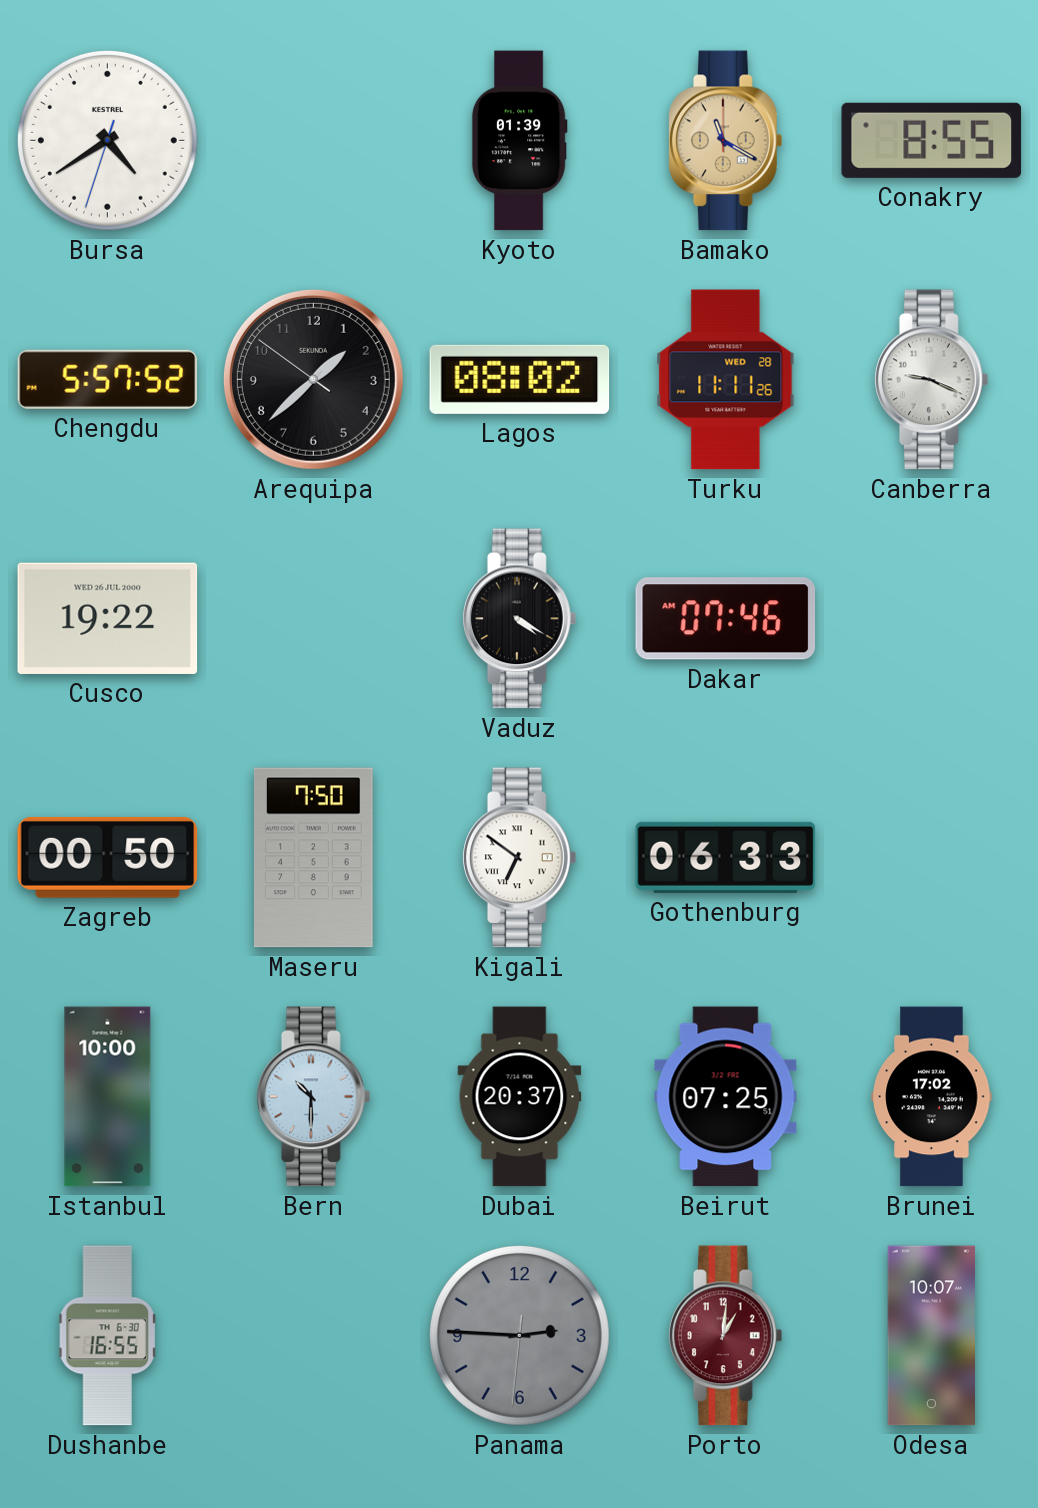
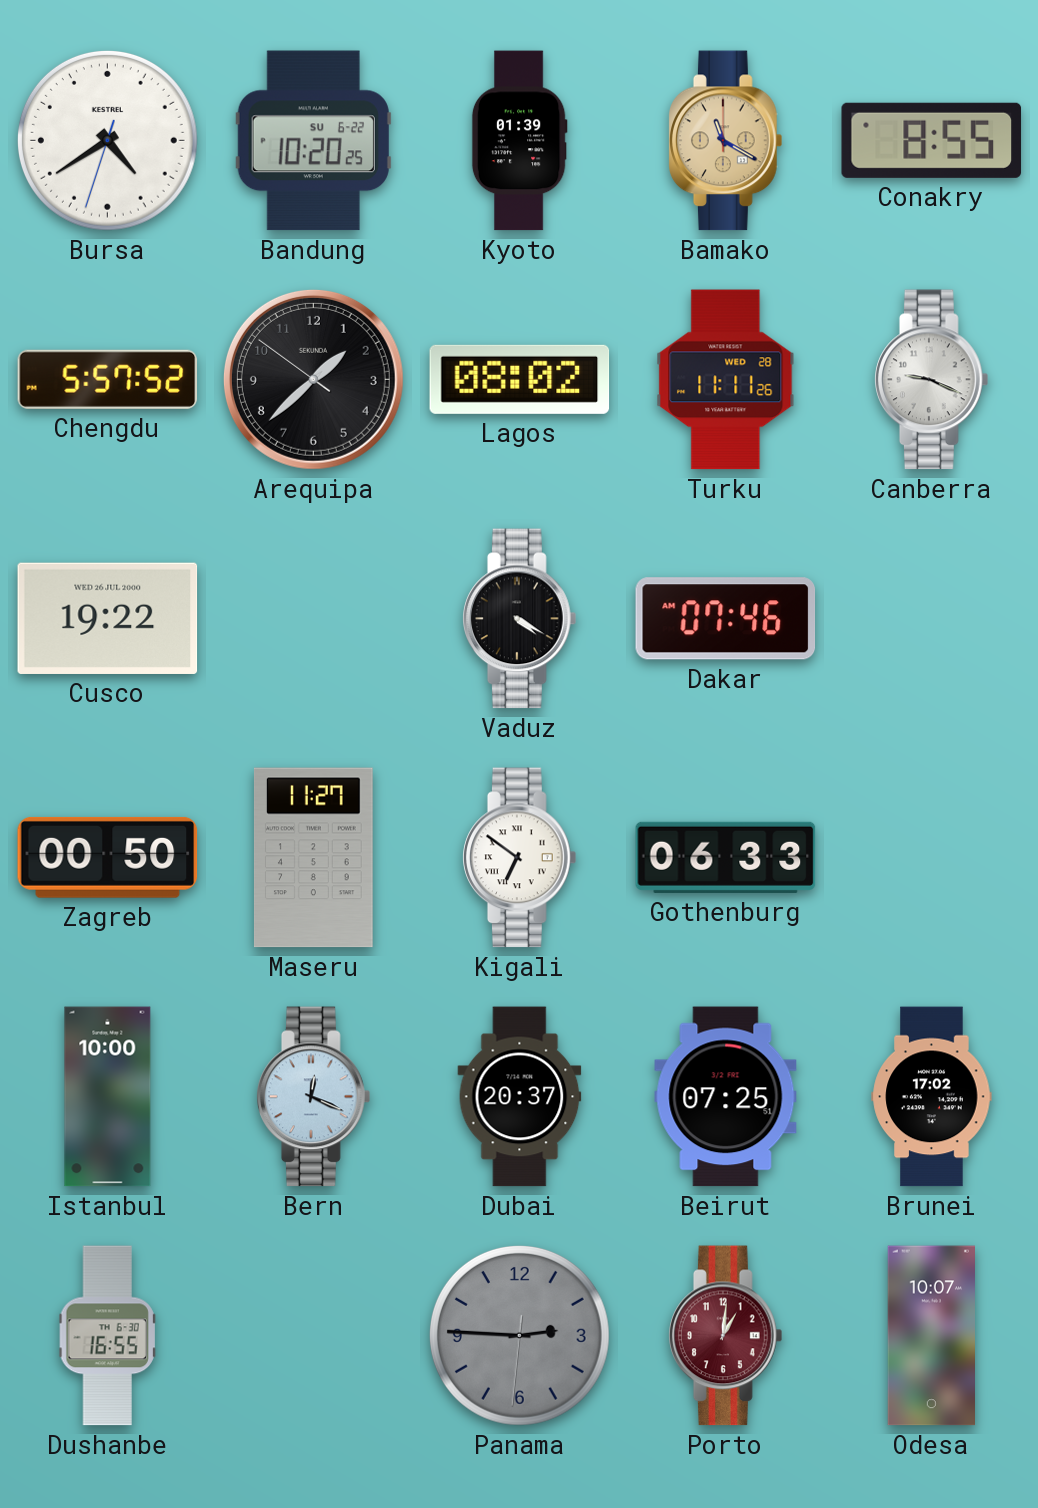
Bandung: none -> 10:20 (313, 141)
Maseru: 7:50 -> 11:27 (314, 858)
Bern: 10:30 -> 12:19 (314, 1097)
